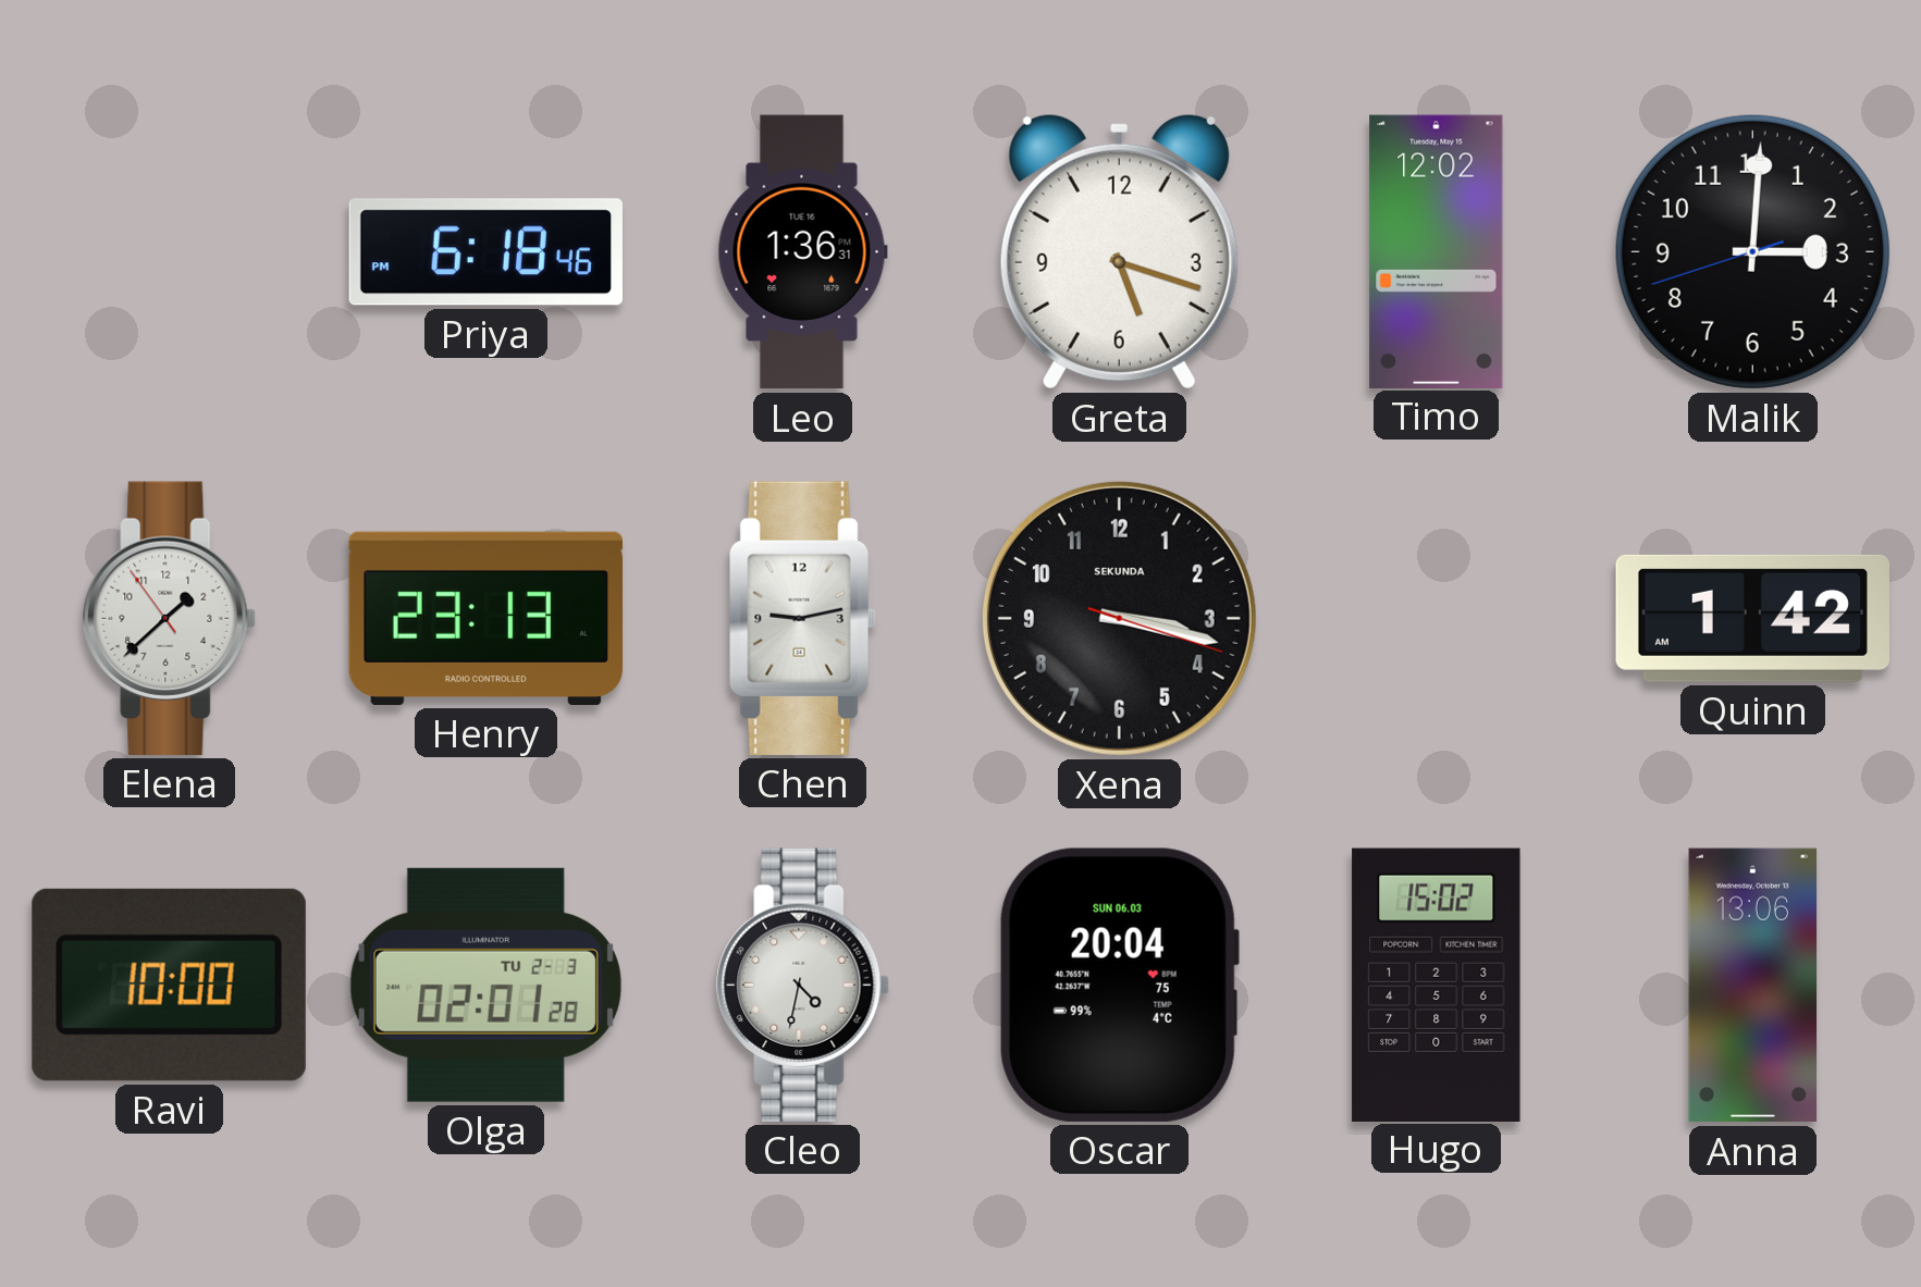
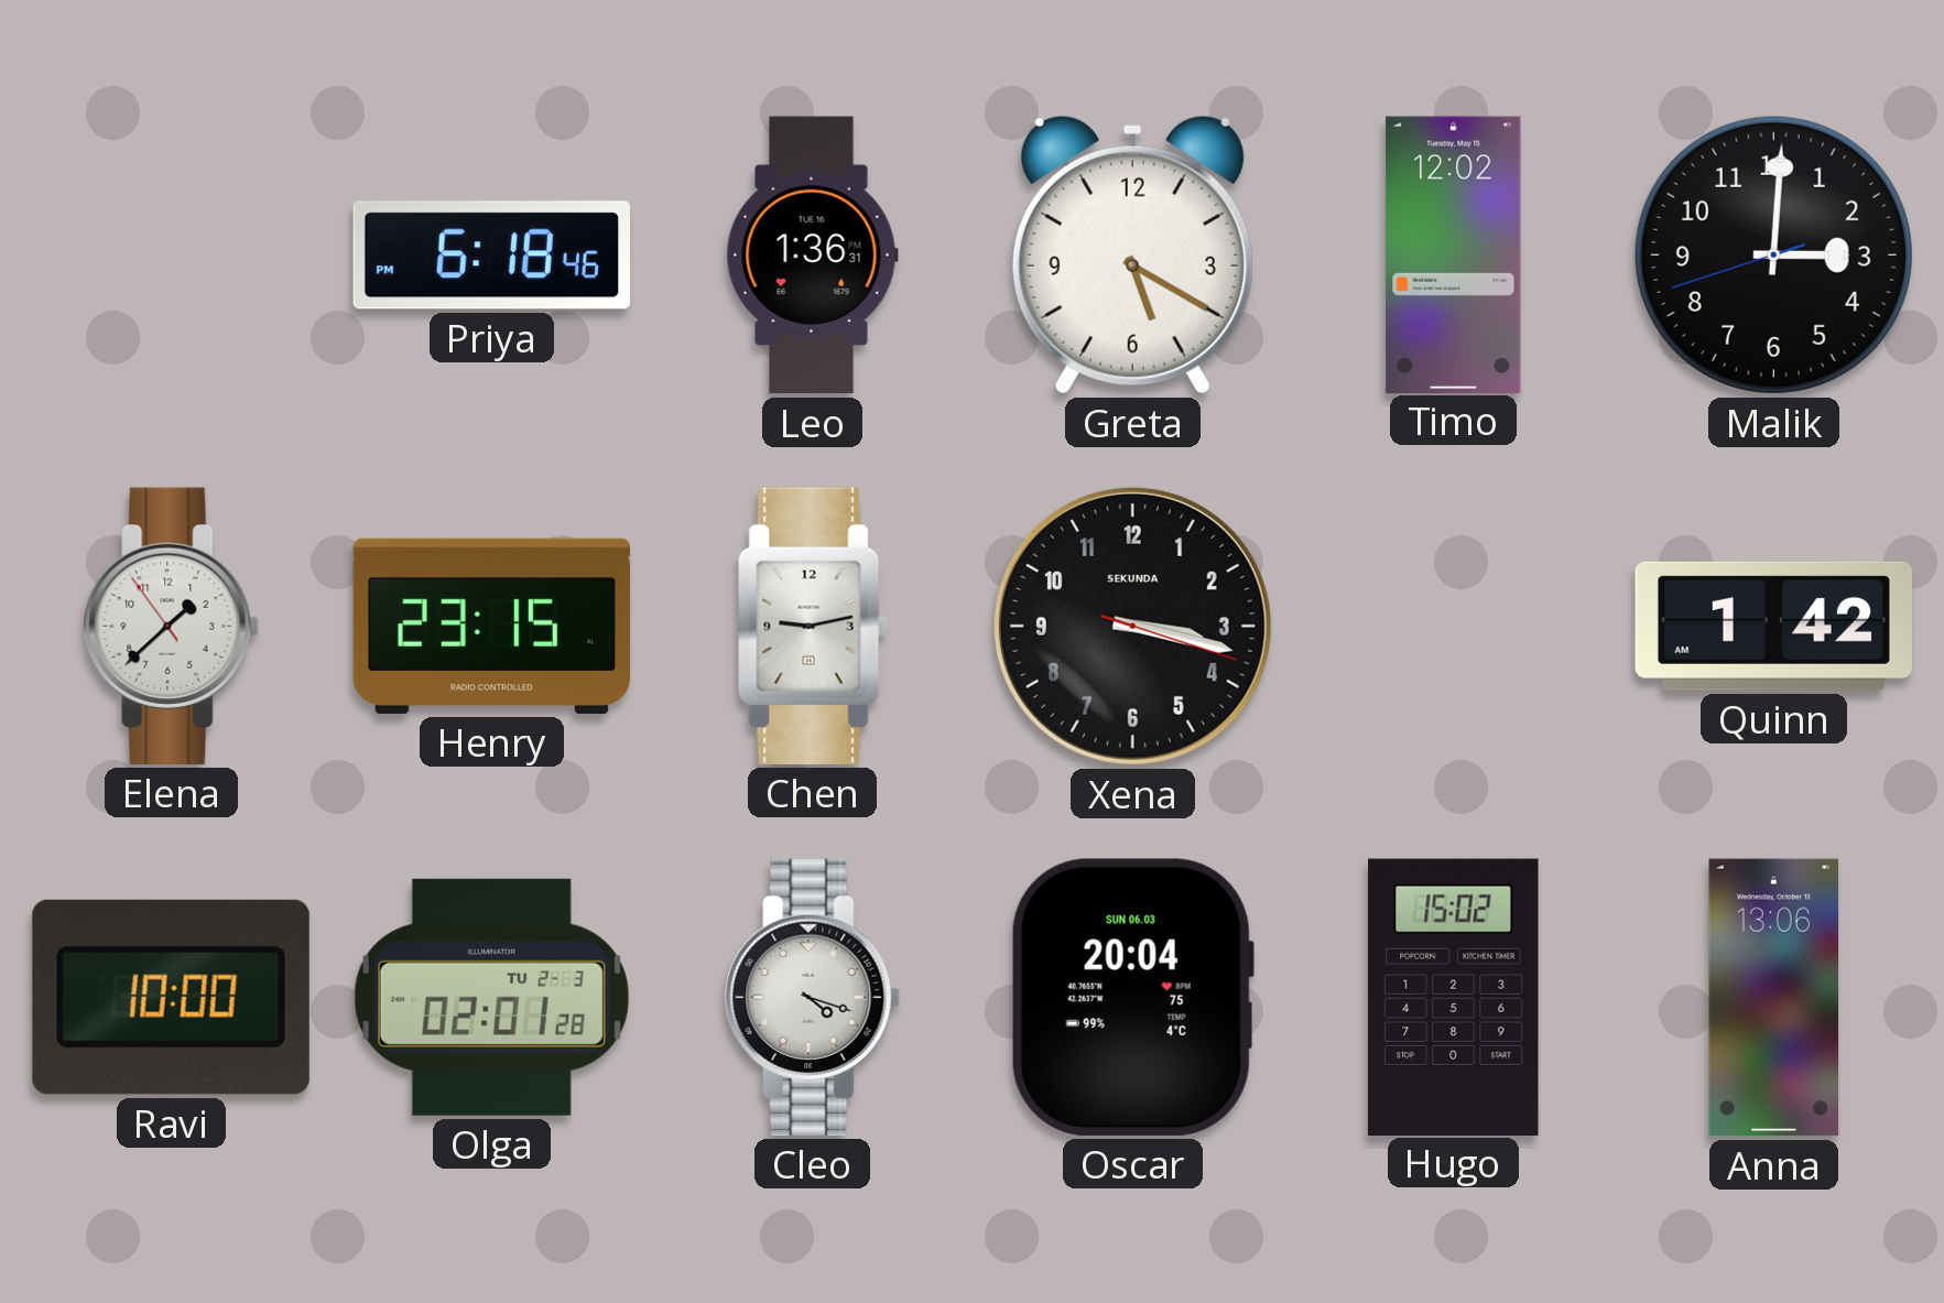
Greta: 5:18 -> 5:20 (1132, 254)
Henry: 23:13 -> 23:15 (491, 626)
Cleo: 4:32 -> 4:18 (813, 997)
